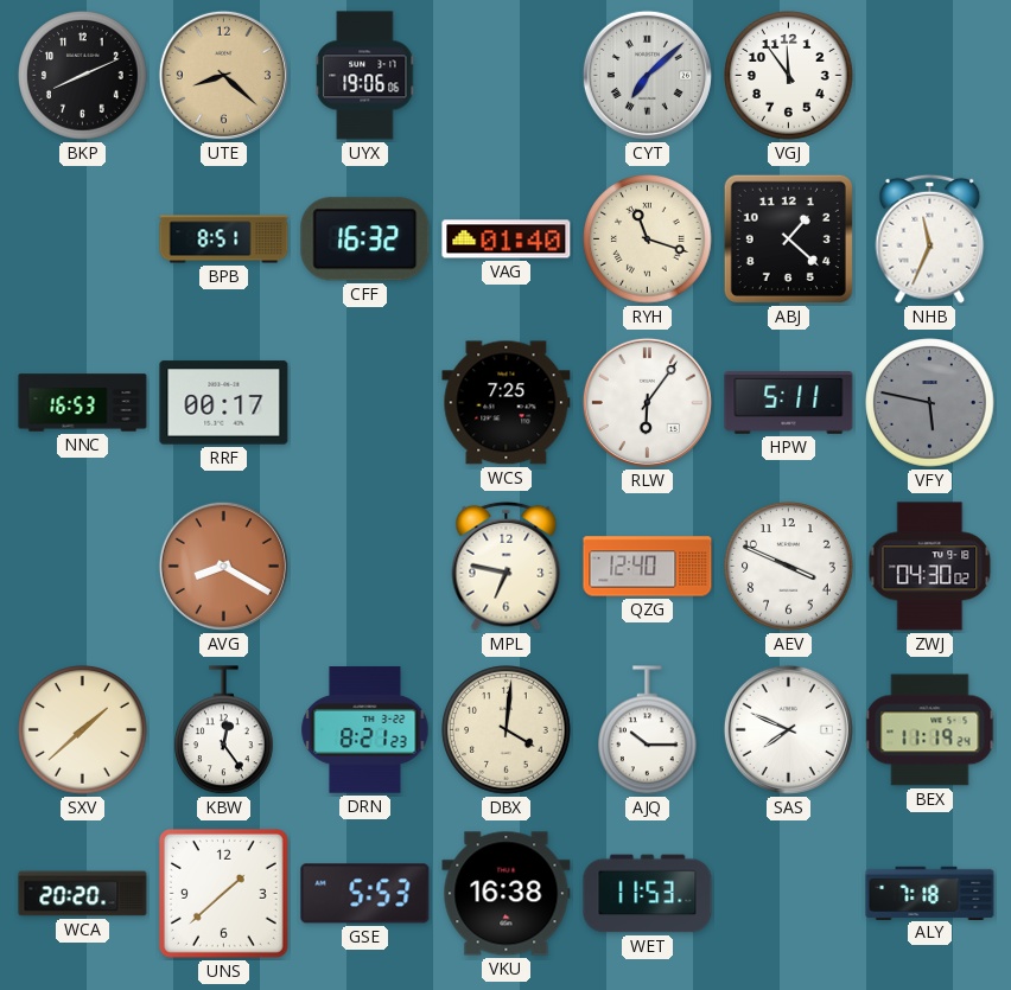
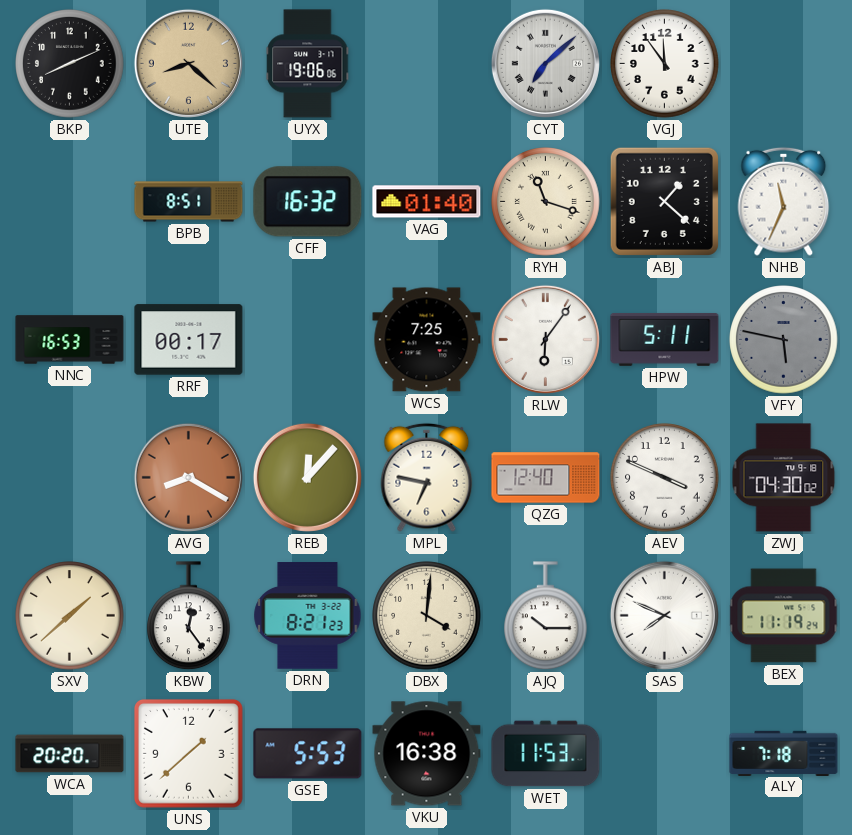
REB: none -> 12:07 (307, 477)
